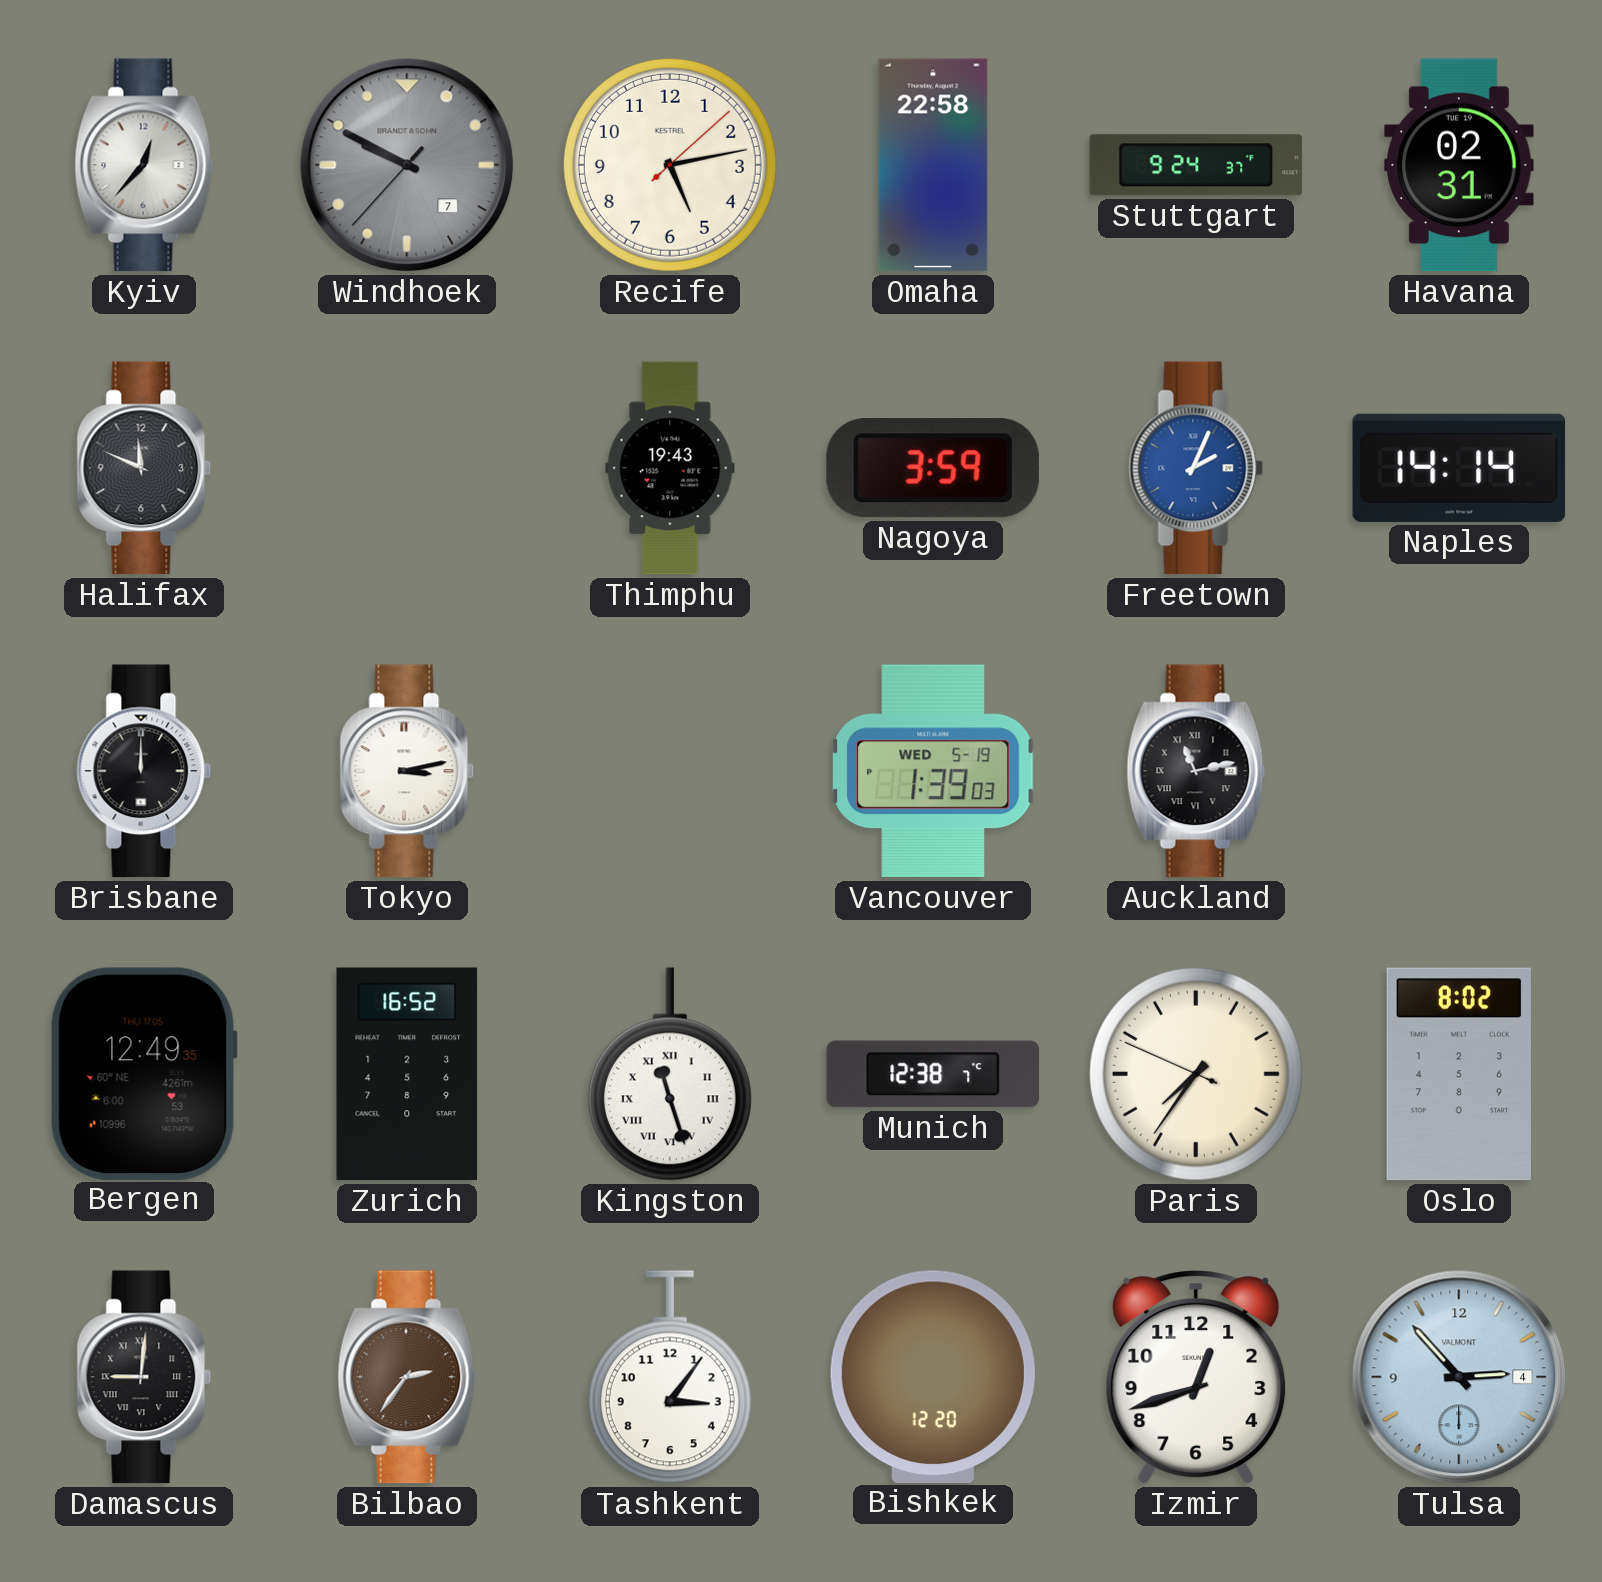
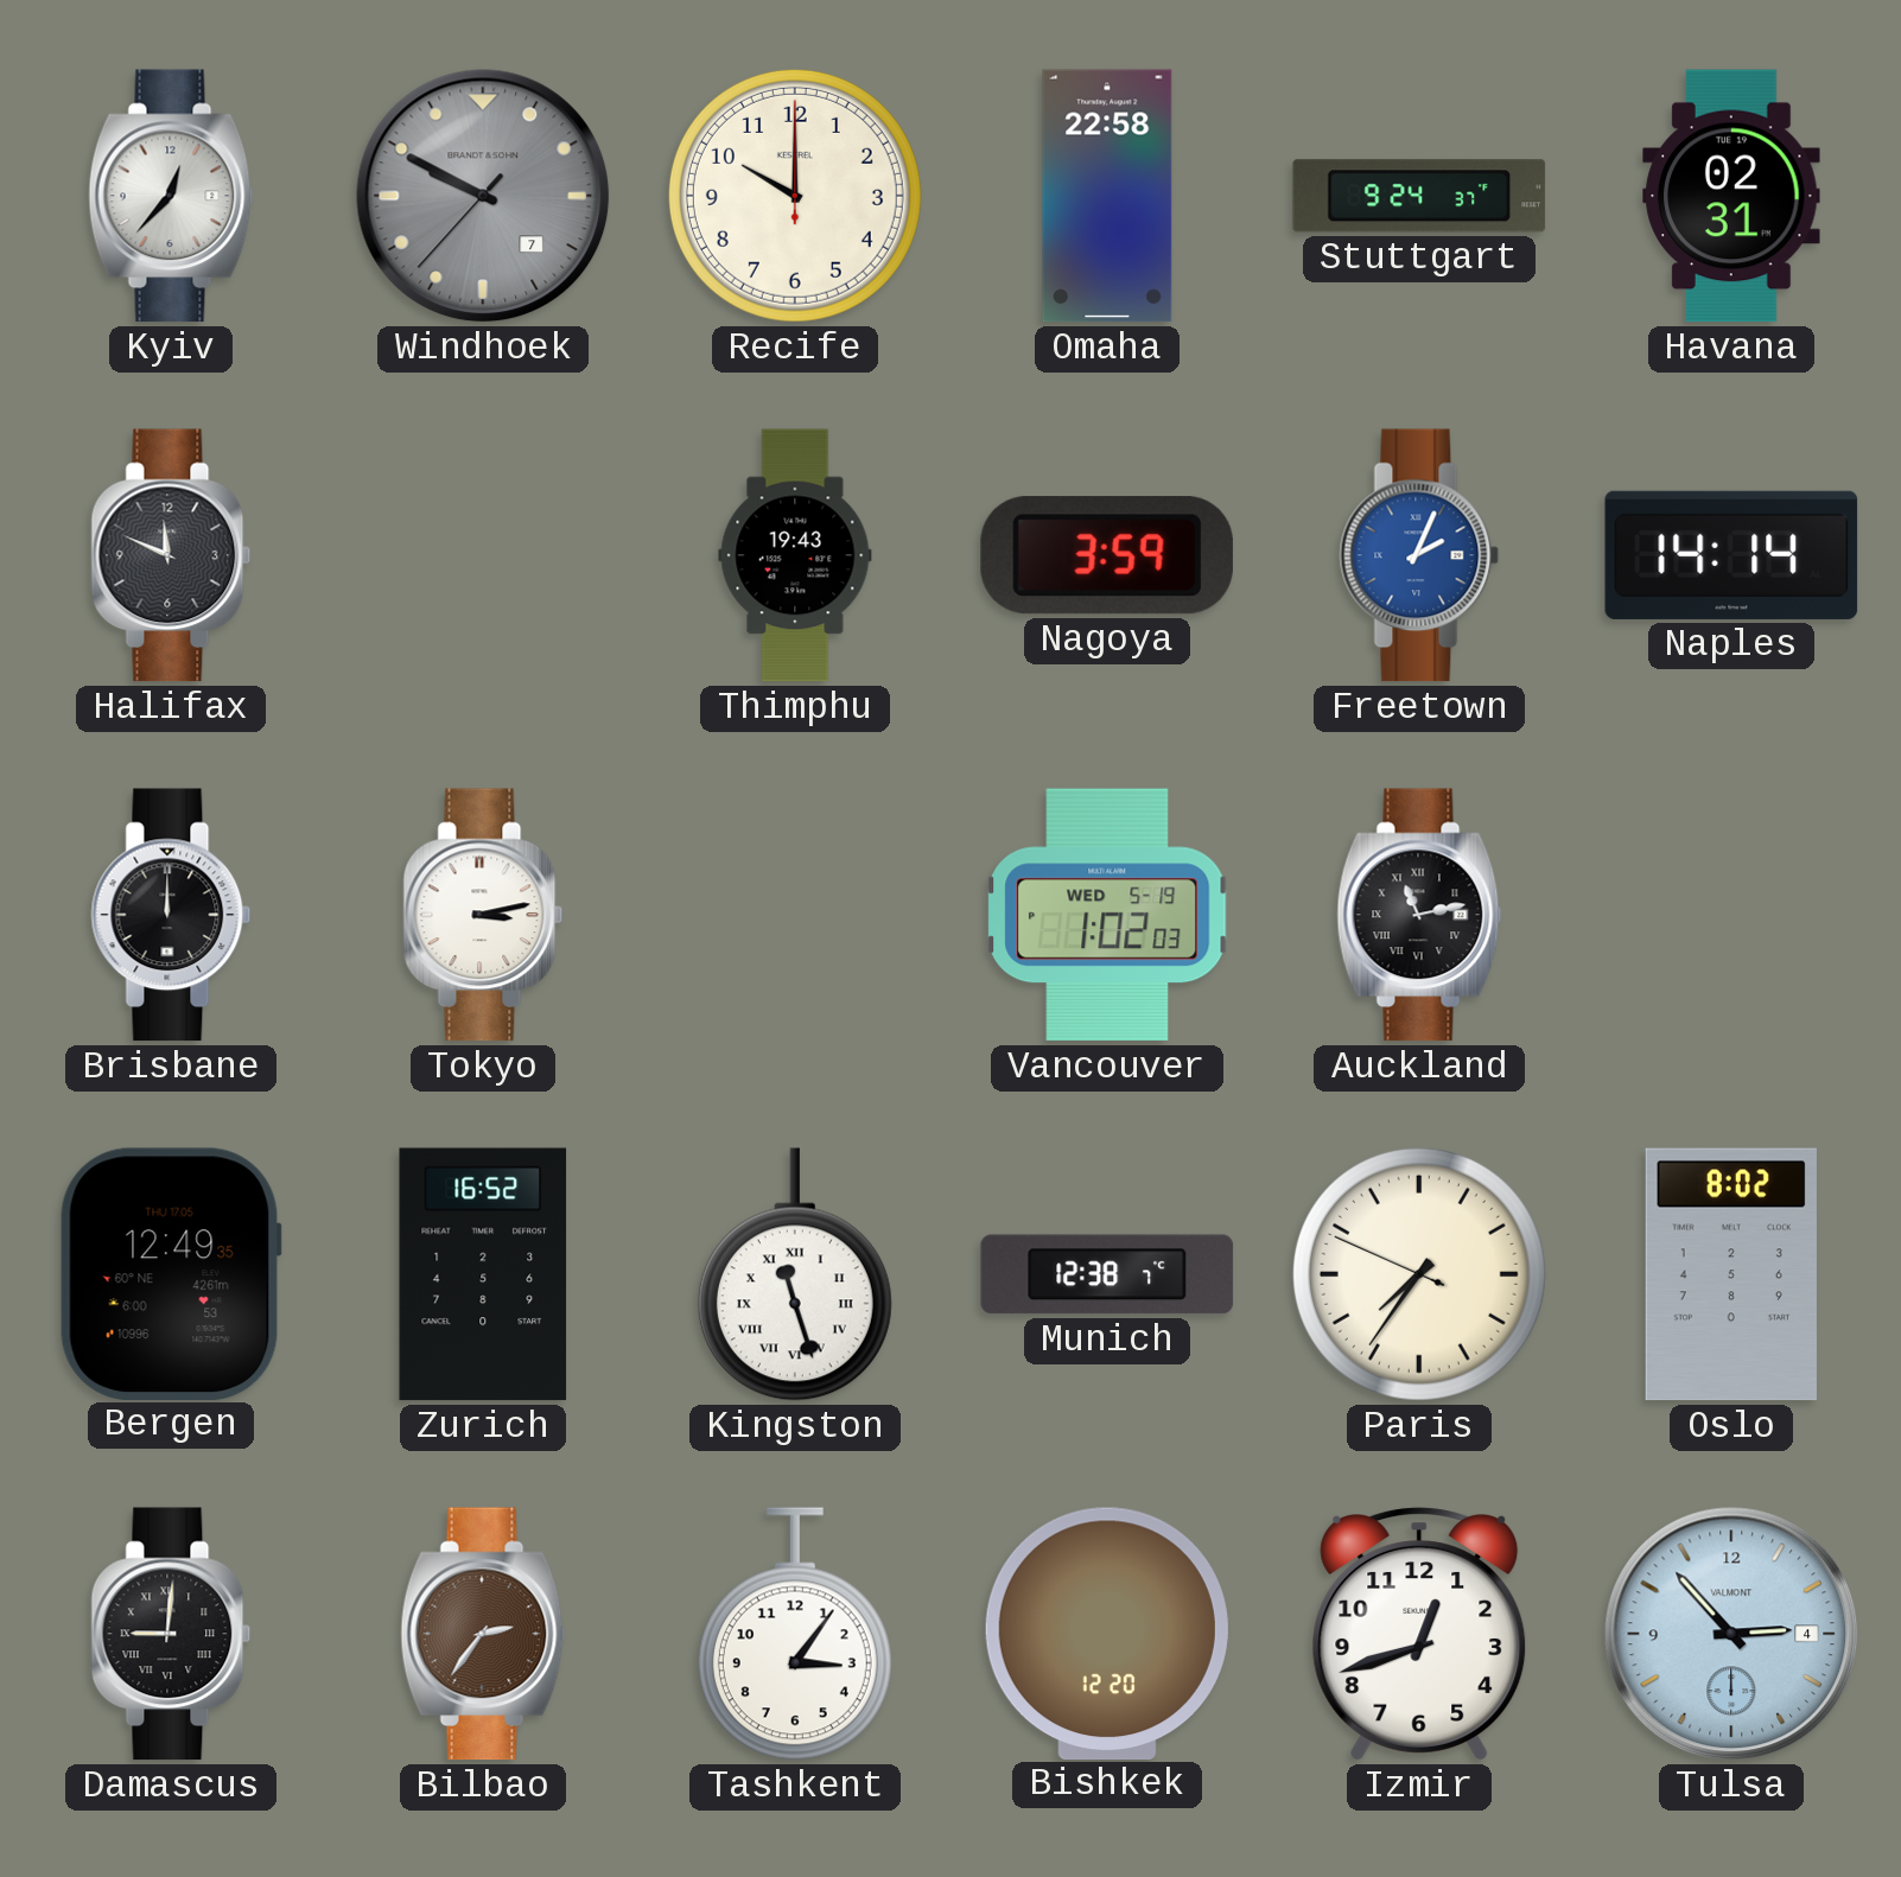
Recife: 5:13 -> 10:00 (795, 196)
Vancouver: 1:39 -> 1:02 (1107, 915)
